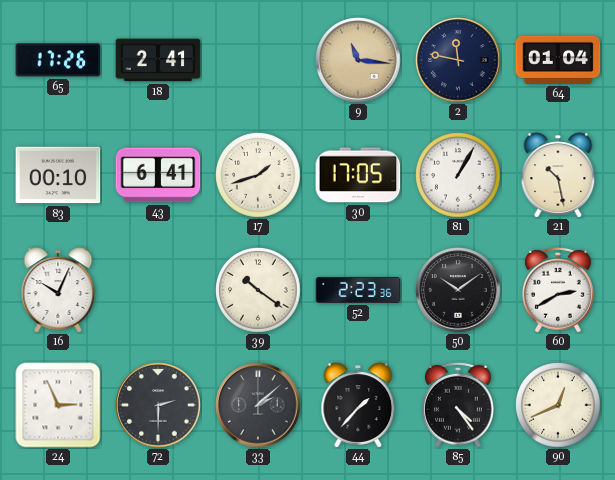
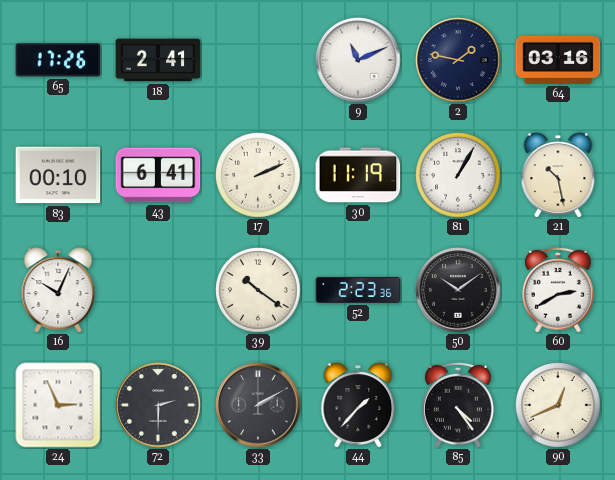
9: 11:16 -> 11:11 (358, 60)
9 dial: champagne -> white (358, 60)
2: 11:47 -> 1:47 (458, 60)
64: 01:04 -> 03:16 (558, 60)
17: 1:42 -> 2:11 (258, 175)
30: 17:05 -> 11:19 (358, 175)
33: 2:08 -> 2:10 (258, 405)
